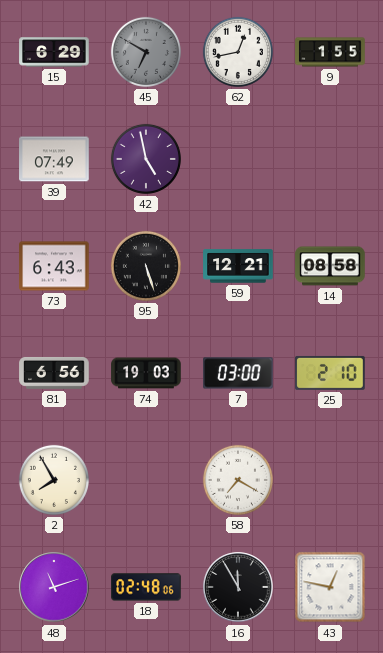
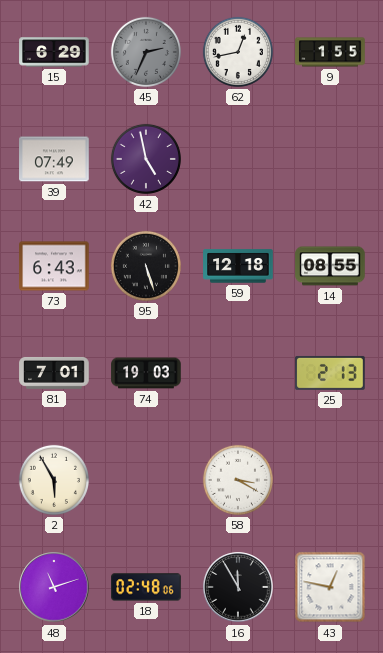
45: 6:50 -> 2:34 (146, 52)
59: 12:21 -> 12:18 (238, 266)
14: 08:58 -> 08:55 (330, 266)
81: 6:56 -> 7:01 (54, 373)
7: 03:00 -> none (238, 373)
25: 2:10 -> 2:13 (330, 373)
2: 7:55 -> 5:55 (54, 480)
58: 7:20 -> 3:20 (238, 480)
